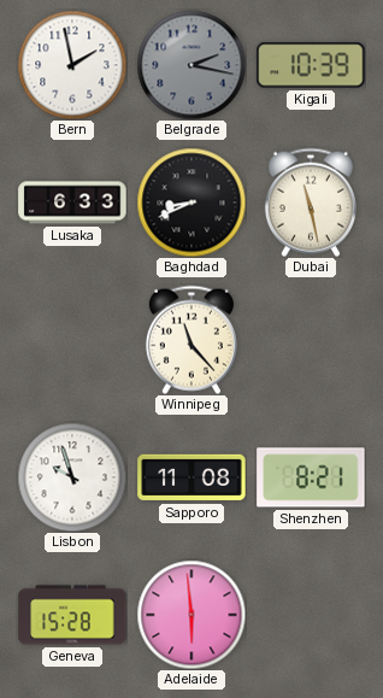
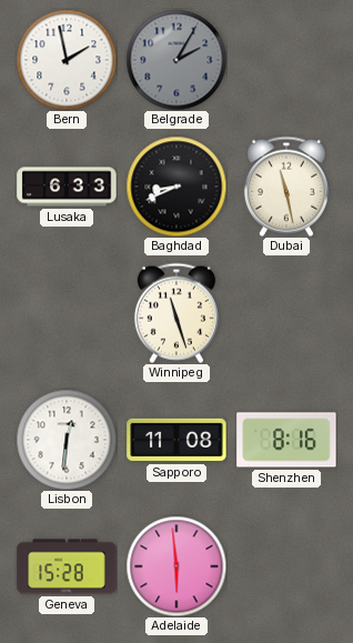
Belgrade: 2:17 -> 2:05 (176, 60)
Kigali: 10:39 -> none (311, 65)
Winnipeg: 11:23 -> 11:27 (176, 313)
Lisbon: 9:57 -> 12:31 (67, 440)
Shenzhen: 8:21 -> 8:16 (286, 440)
